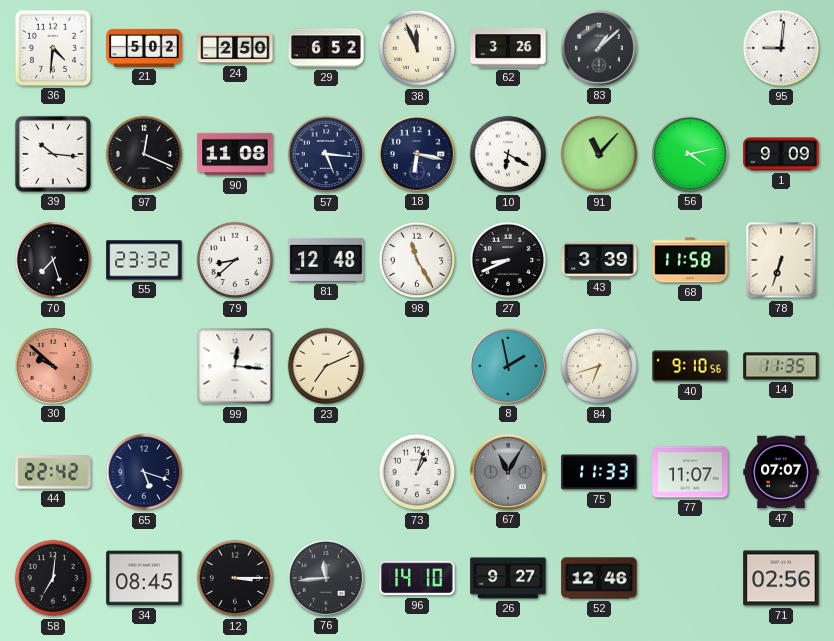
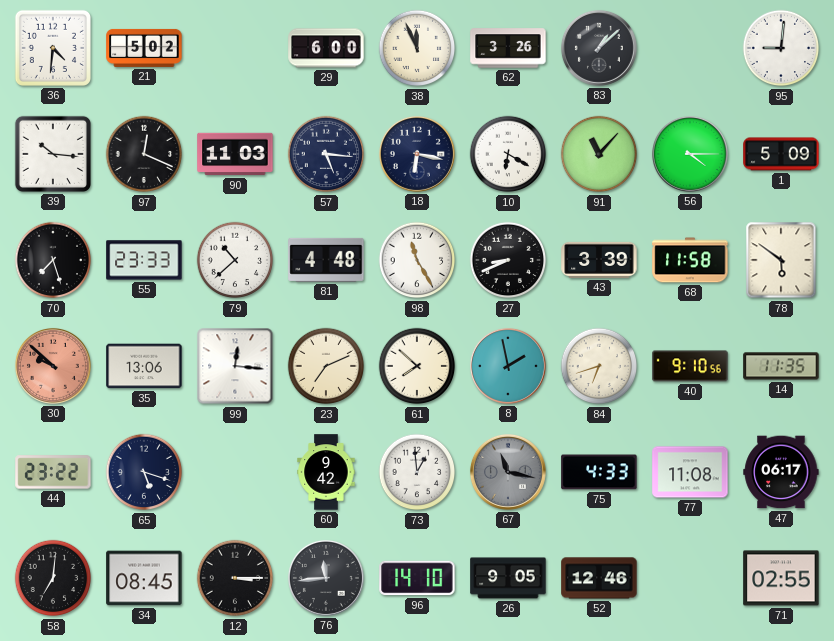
24: 2:50 -> none (235, 48)
29: 6:52 -> 6:00 (326, 48)
90: 11:08 -> 11:03 (235, 154)
56: 4:13 -> 4:15 (690, 154)
1: 9:09 -> 5:09 (781, 154)
55: 23:32 -> 23:33 (144, 260)
79: 8:38 -> 10:38 (235, 260)
81: 12:48 -> 4:48 (326, 260)
78: 6:33 -> 5:51 (781, 260)
35: none -> 13:06 (144, 366)
61: none -> 7:52 (417, 366)
44: 22:42 -> 23:22 (53, 472)
60: none -> 9:42 (326, 472)
73: 1:03 -> 12:59 (417, 472)
67: 11:05 -> 11:17 (508, 472)
75: 11:33 -> 4:33 (599, 472)
77: 11:07 -> 11:08 (690, 472)
47: 07:07 -> 06:17 (781, 472)
26: 9:27 -> 9:05 (508, 578)
71: 02:56 -> 02:55 (781, 578)
